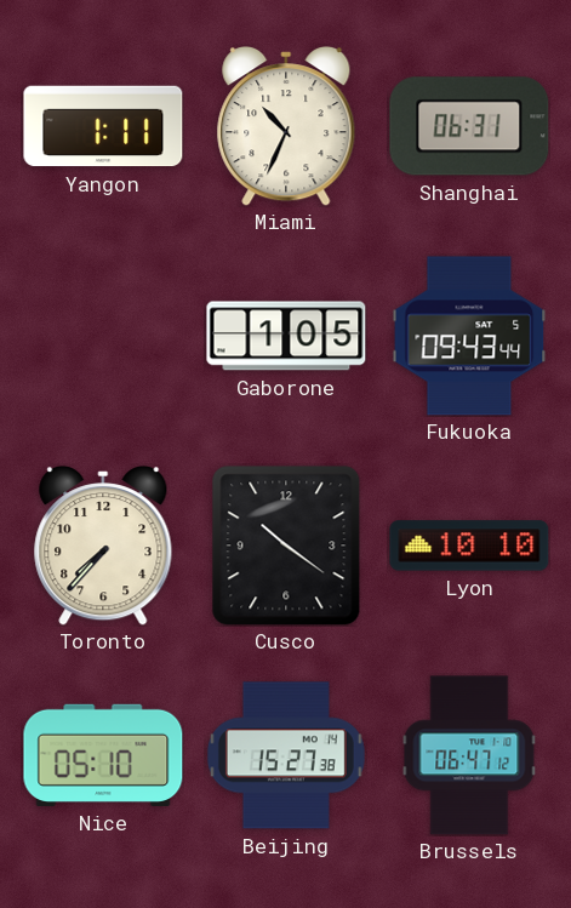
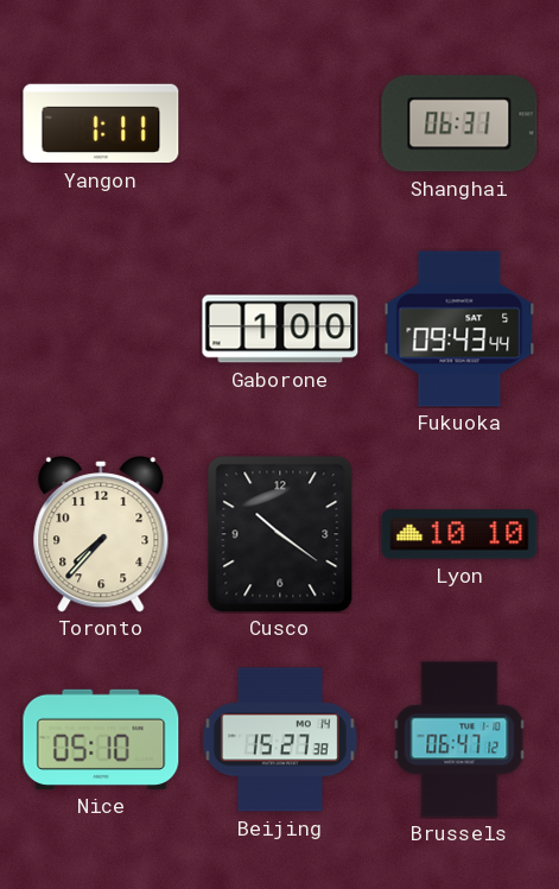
Miami: 10:34 -> none (286, 127)
Gaborone: 1:05 -> 1:00 (280, 329)
